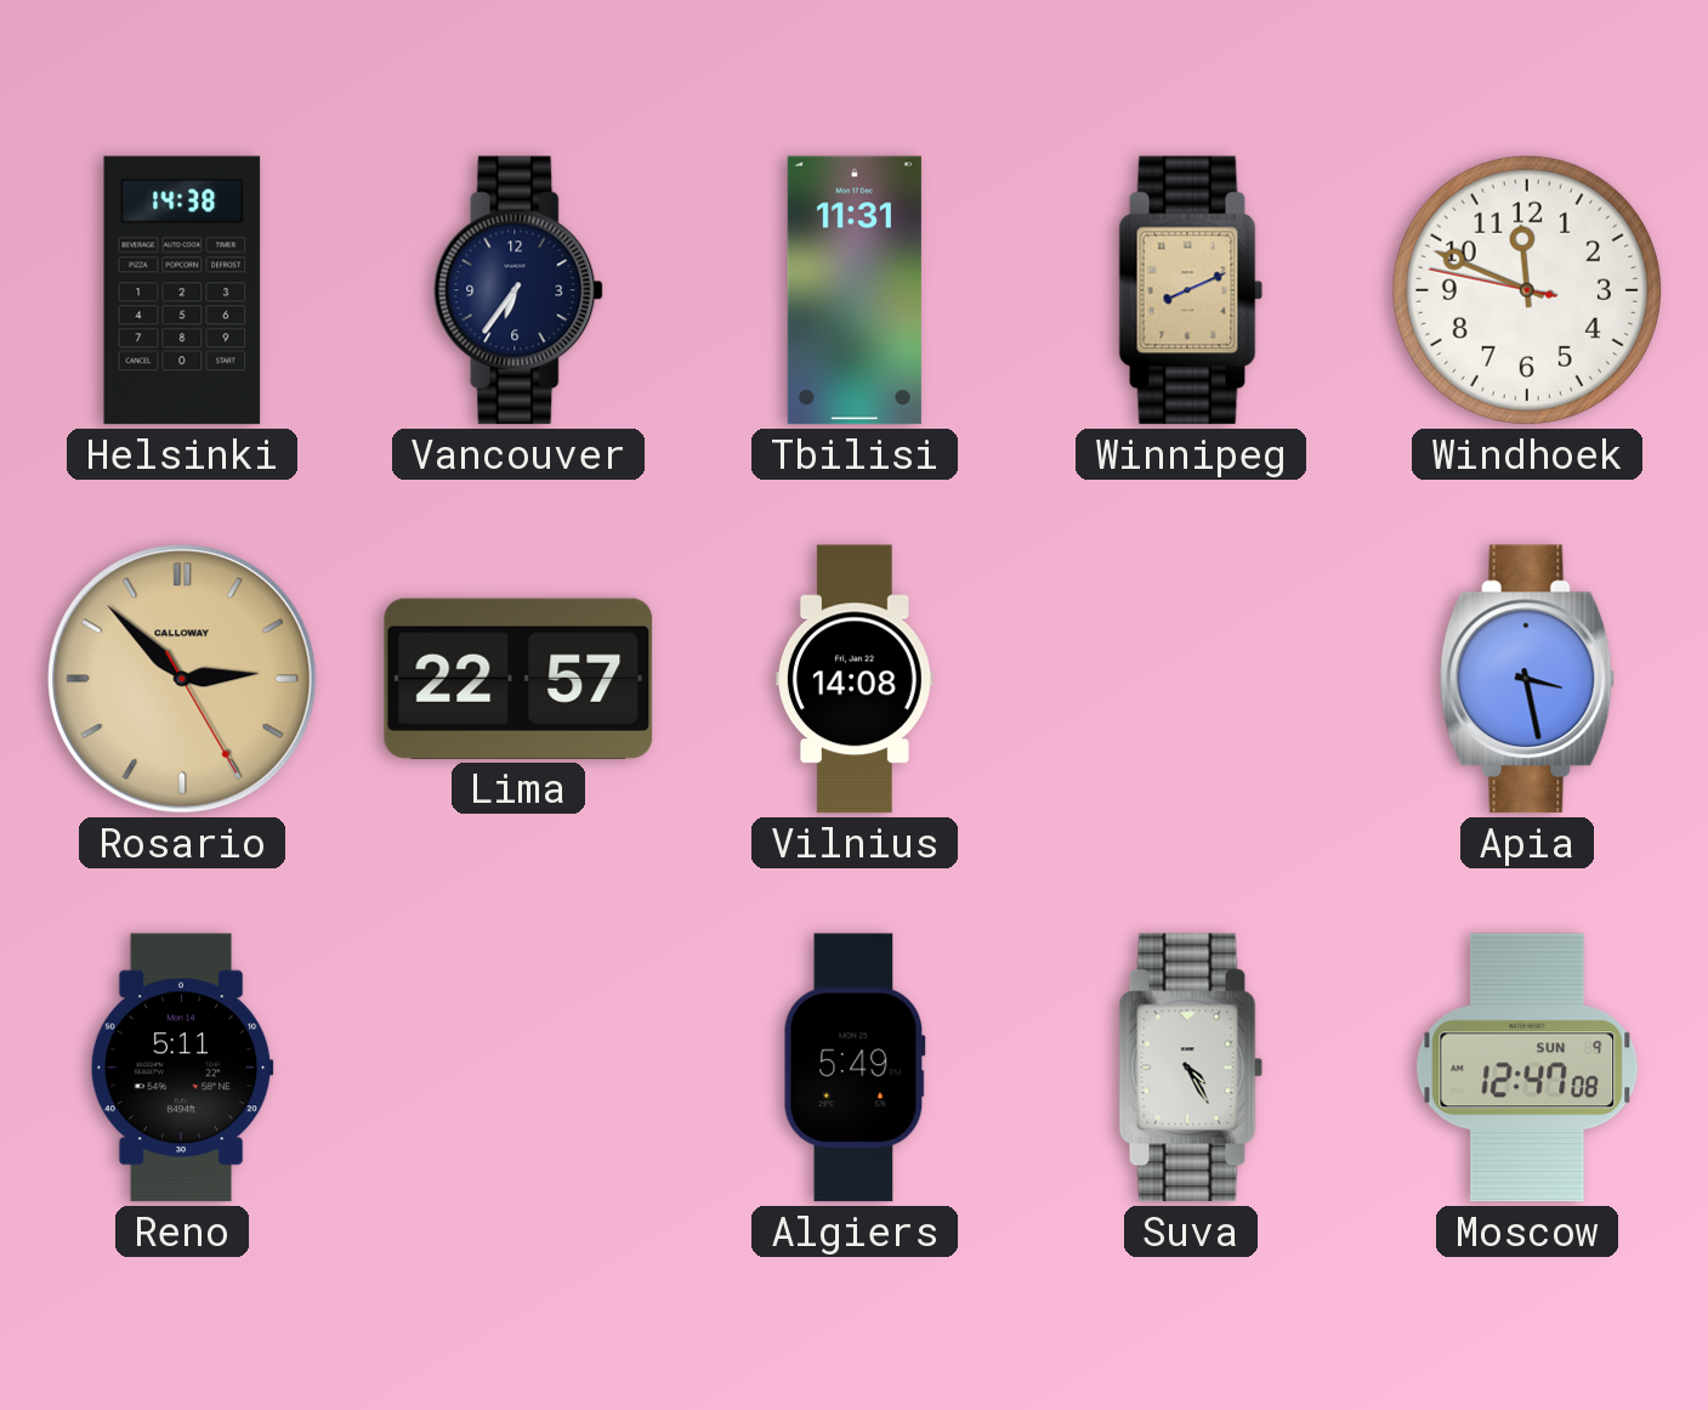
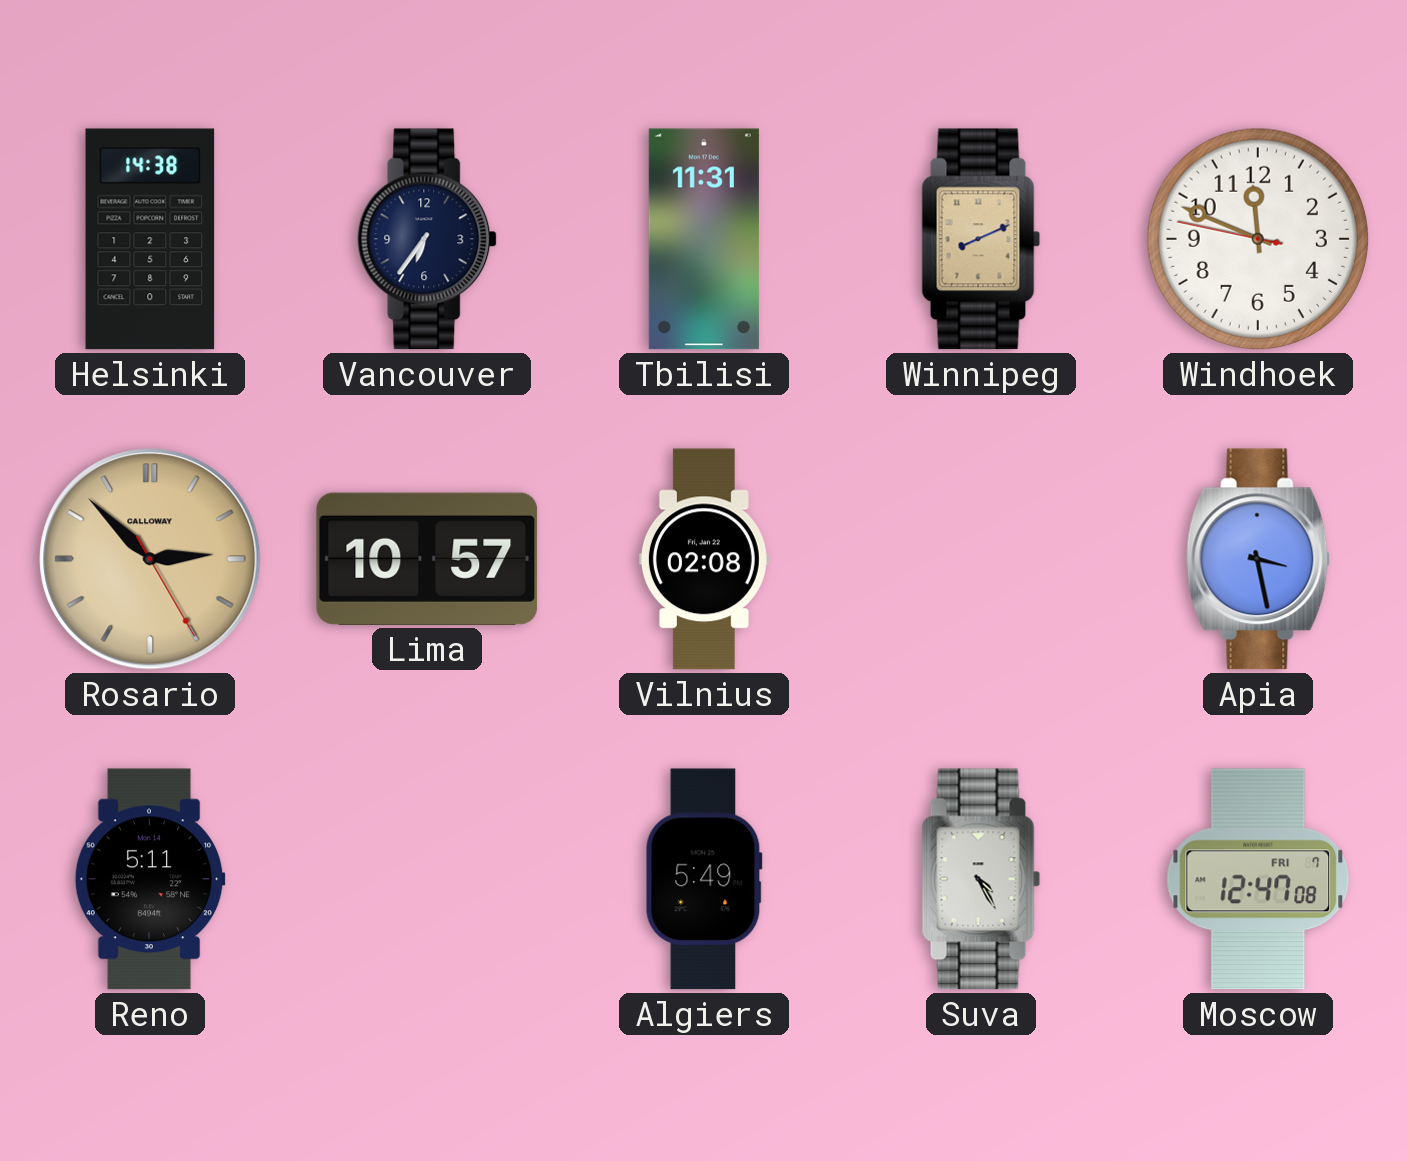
Lima: 22:57 -> 10:57 (427, 559)
Vilnius: 14:08 -> 02:08 (704, 559)
Moscow date: SUN 9 -> FRI 7 (1258, 879)
